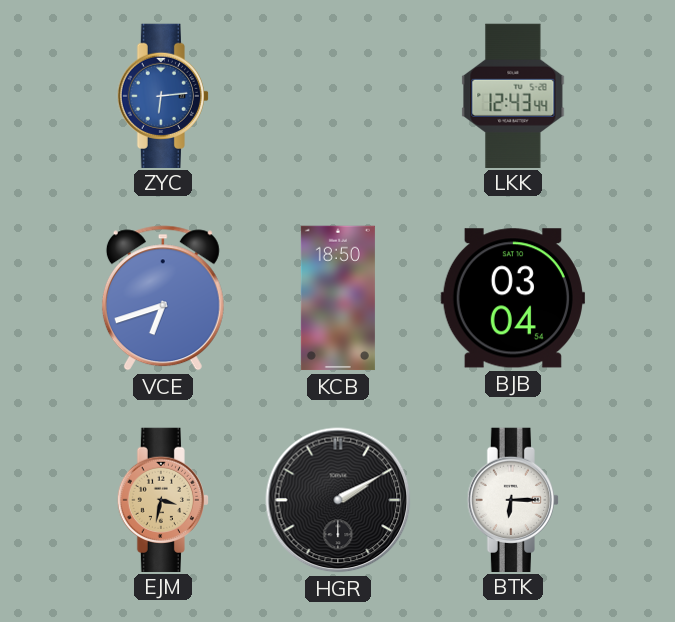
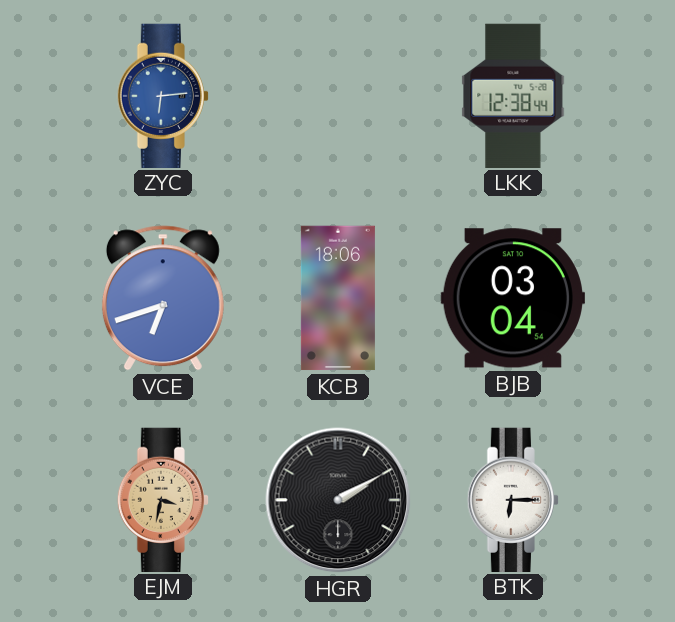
LKK: 12:43 -> 12:38 (513, 95)
KCB: 18:50 -> 18:06 (338, 298)
